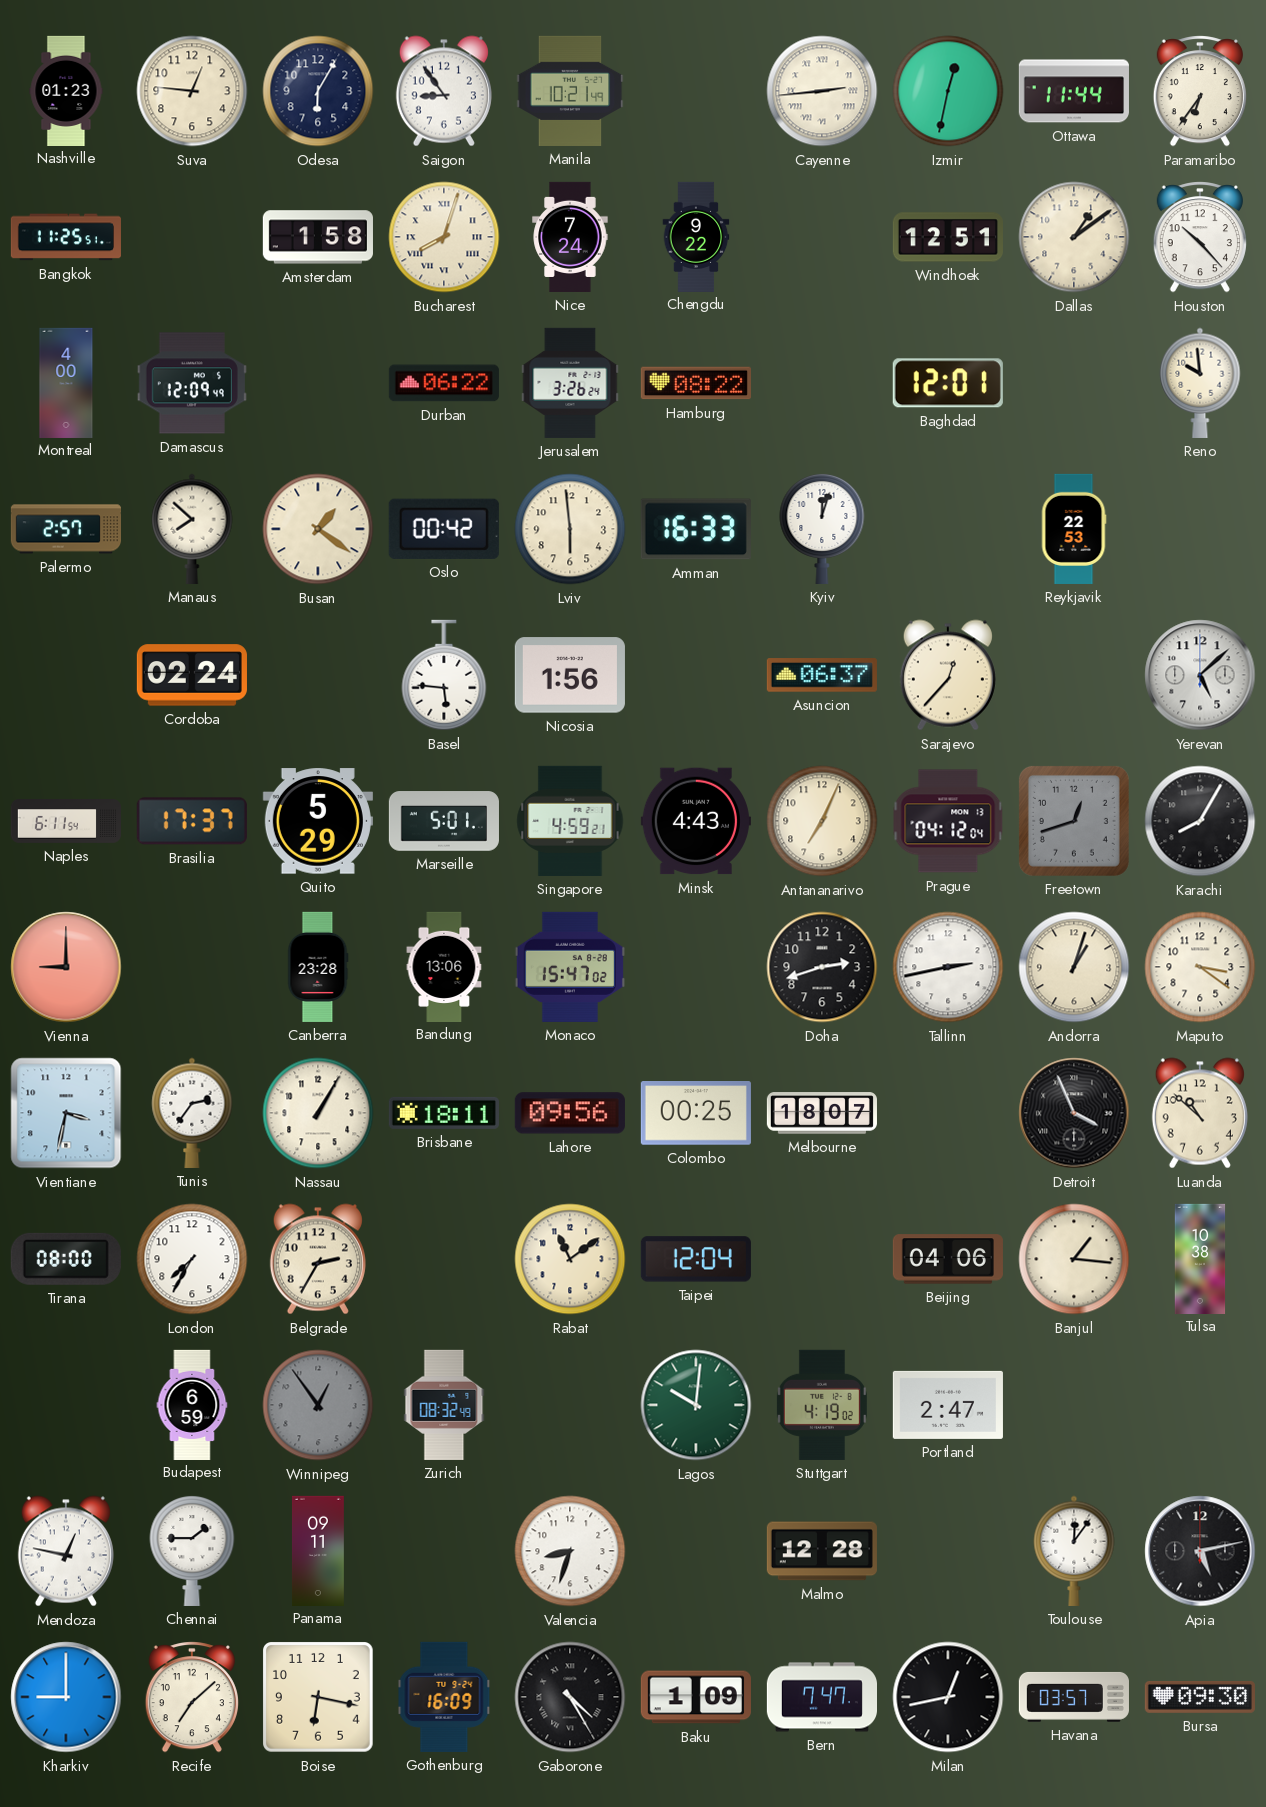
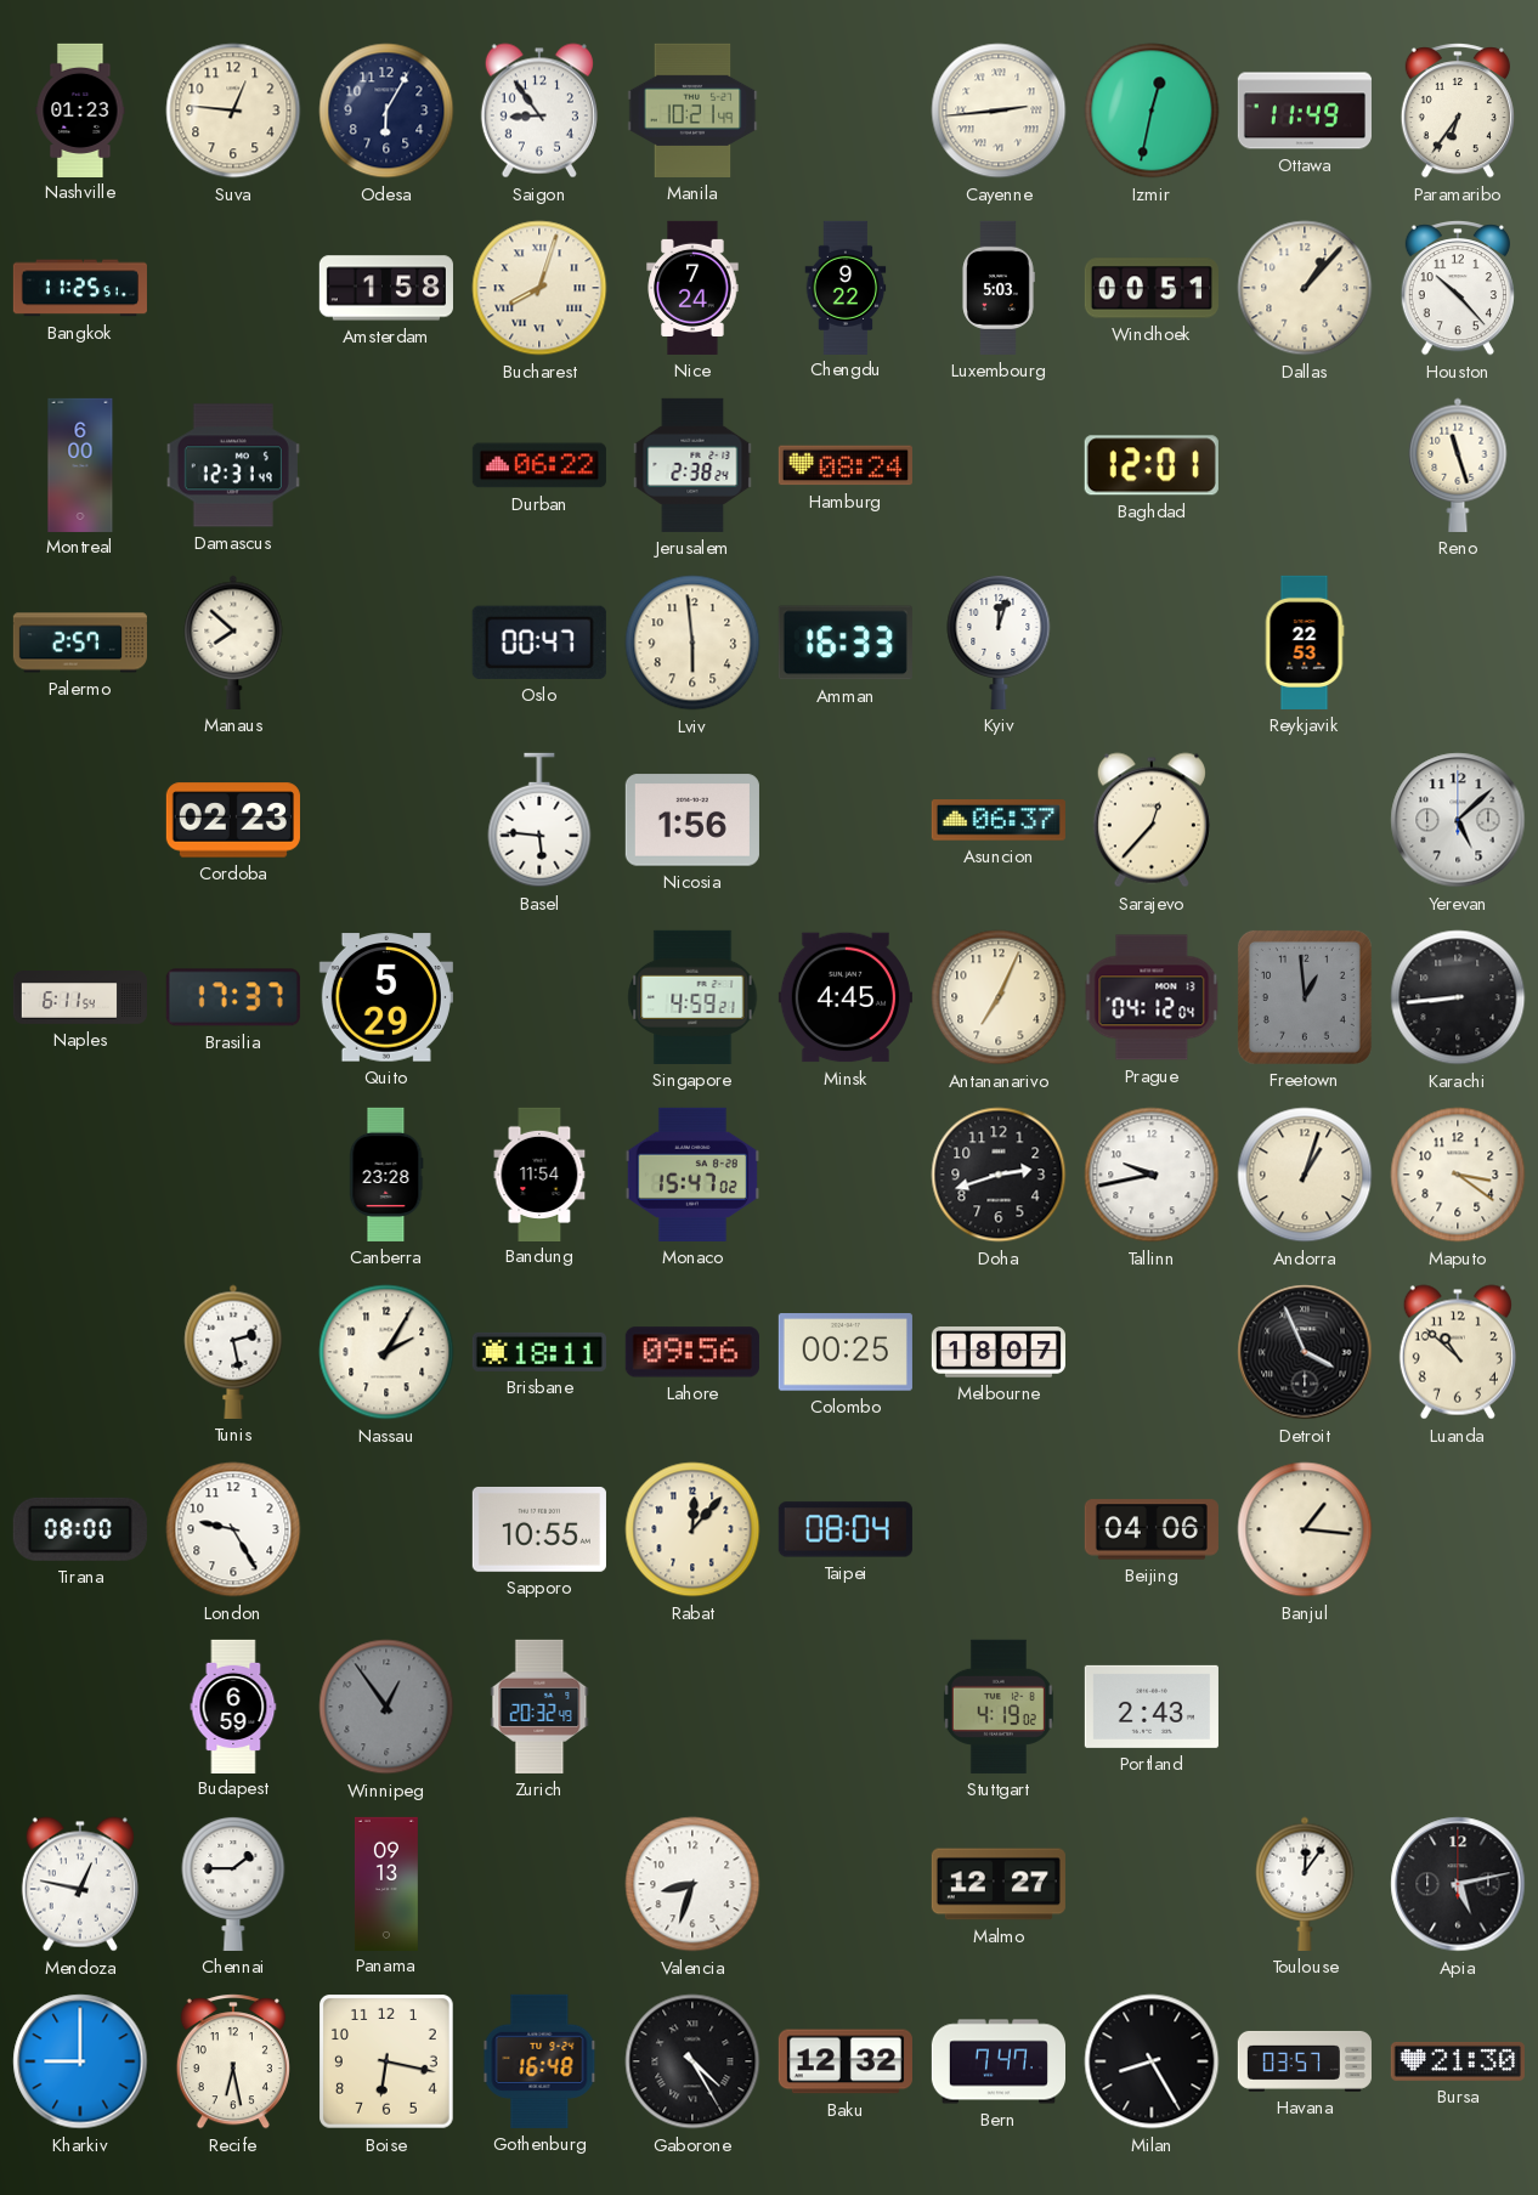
Ottawa: 11:44 -> 11:49 (1305, 111)
Luxembourg: none -> 5:03 (999, 288)
Windhoek: 12:51 -> 00:51 (1152, 288)
Dallas: 1:09 -> 1:07 (1305, 288)
Montreal: 4:00 -> 6:00 (80, 464)
Damascus: 12:09 -> 12:31 (233, 465)
Jerusalem: 3:26 -> 2:38 (692, 465)
Hamburg: 08:22 -> 08:24 (846, 465)
Reno: 9:59 -> 11:27 (1458, 465)
Busan: 1:21 -> none (318, 529)
Oslo: 00:42 -> 00:47 (539, 643)
Cordoba: 02:24 -> 02:23 (233, 820)
Marseille: 5:01 -> none (444, 821)
Minsk: 4:43 -> 4:45 (846, 997)
Freetown: 12:42 -> 12:59 (1305, 997)
Karachi: 8:05 -> 8:44 (1458, 997)
Vienna: 9:00 -> none (66, 967)
Bandung: 13:06 -> 11:54 (539, 1173)
Tallinn: 2:43 -> 9:43 (1152, 1175)
Vientiane: 3:32 -> none (66, 1113)
Tunis: 2:36 -> 2:28 (233, 1352)
Nassau: 1:05 -> 2:05 (386, 1352)
London: 7:35 -> 9:25 (233, 1529)
Belgrade: 2:35 -> none (318, 1259)
Sapporo: none -> 10:55 (539, 1529)
Rabat: 11:09 -> 12:07 (692, 1529)
Taipei: 12:04 -> 08:04 (846, 1529)
Tulsa: 10:38 -> none (1200, 1258)
Zurich: 08:32 -> 20:32 (539, 1707)
Lagos: 10:01 -> none (696, 1405)
Portland: 2:47 -> 2:43 (1152, 1707)
Panama: 09:11 -> 09:13 (386, 1883)
Malmo: 12:28 -> 12:27 (999, 1884)
Recife: 7:08 -> 6:28 (233, 2063)
Gothenburg: 16:09 -> 16:48 (539, 2061)
Baku: 1:09 -> 12:32 (846, 2061)
Milan: 12:43 -> 8:25 (1152, 2061)
Bursa: 09:30 -> 21:30 (1458, 2061)
